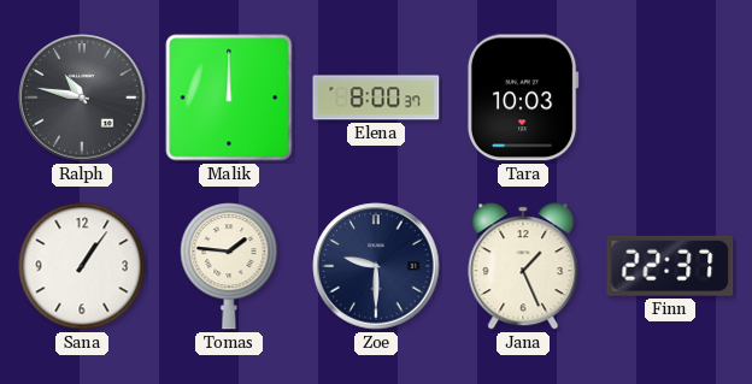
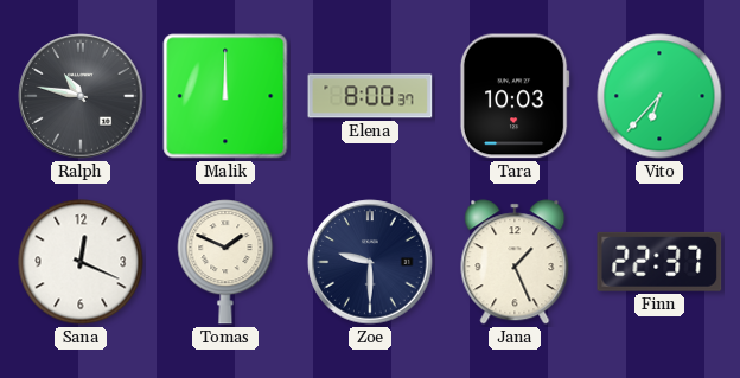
Vito: none -> 6:37 (659, 96)
Sana: 1:06 -> 12:19 (81, 262)
Tomas: 1:46 -> 1:49 (225, 262)
